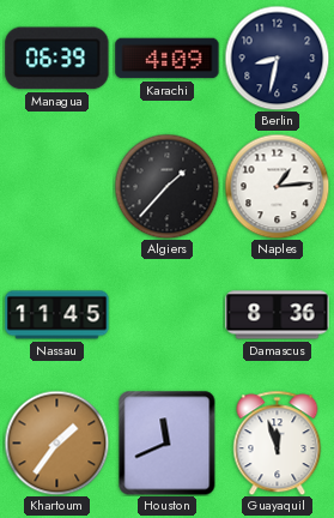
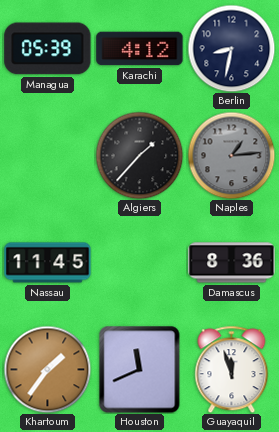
Managua: 06:39 -> 05:39 (48, 49)
Karachi: 4:09 -> 4:12 (140, 49)
Naples dial: white -> grey (231, 155)
